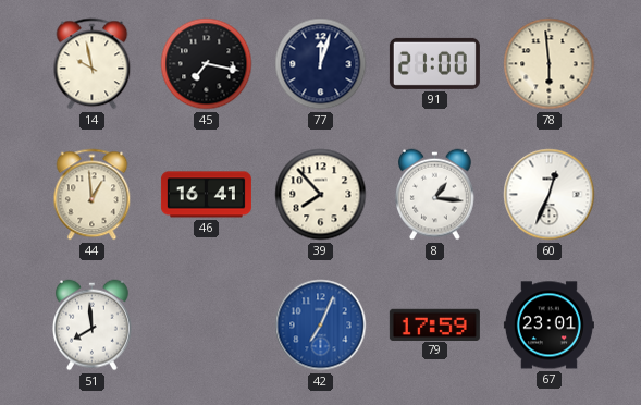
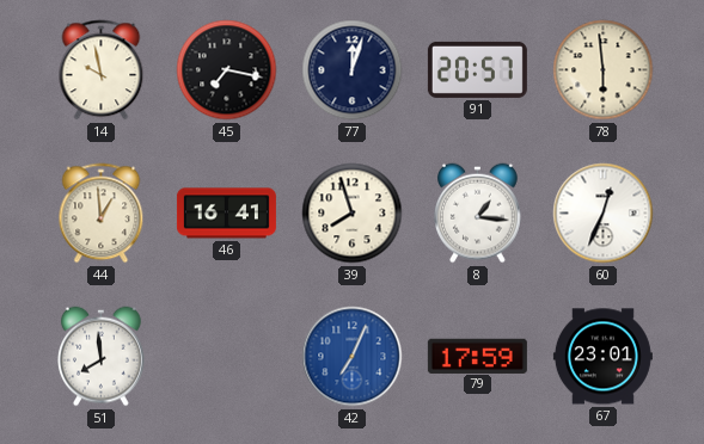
91: 21:00 -> 20:57 (477, 69)
39: 7:53 -> 7:57 (353, 214)
